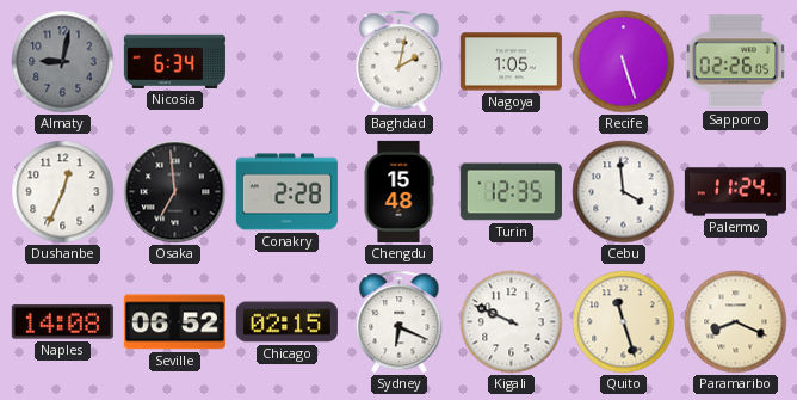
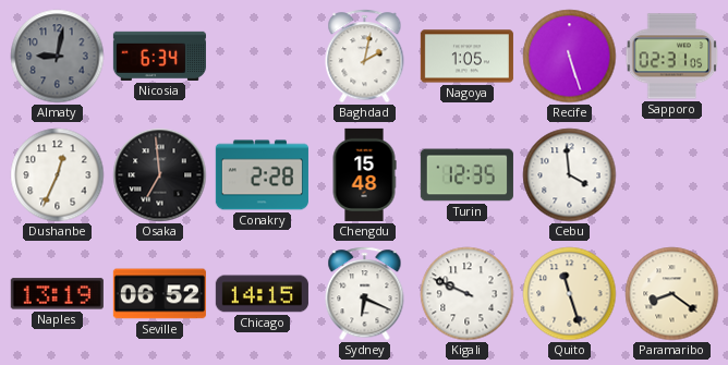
Sapporo: 02:26 -> 02:31 (672, 57)
Palermo: 11:24 -> none (735, 192)
Naples: 14:08 -> 13:19 (57, 294)
Chicago: 02:15 -> 14:15 (262, 294)
Paramaribo: 8:19 -> 8:21 (672, 294)
